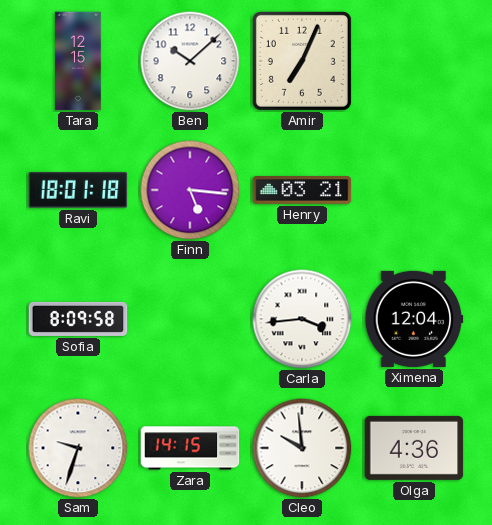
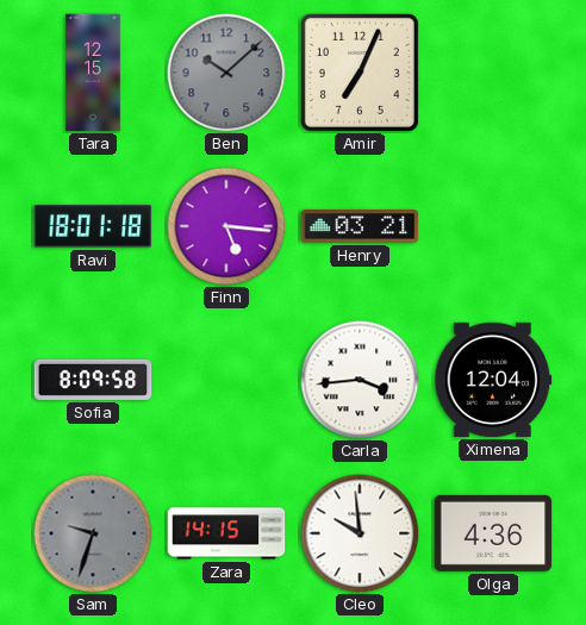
Ben dial: white -> grey (226, 73)
Sam dial: white -> grey (93, 533)
